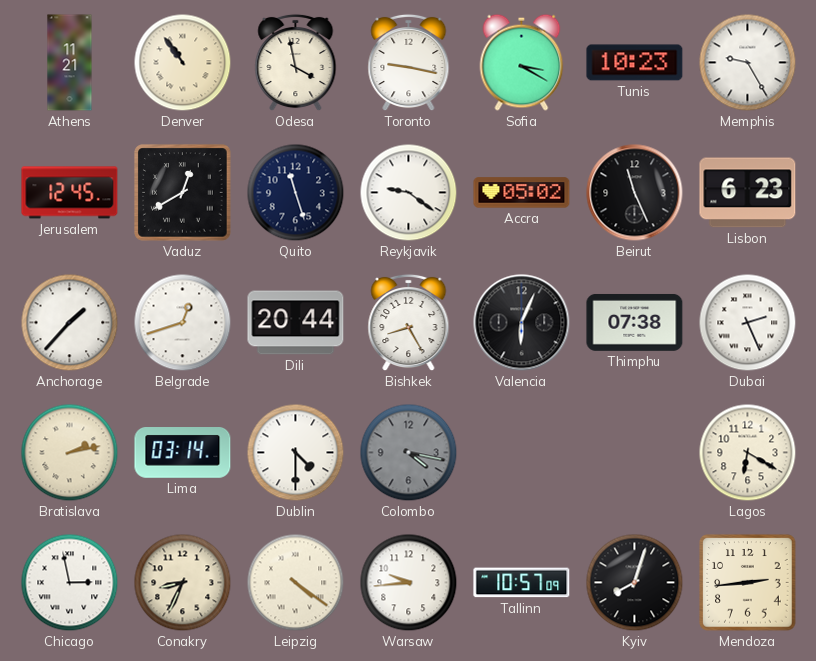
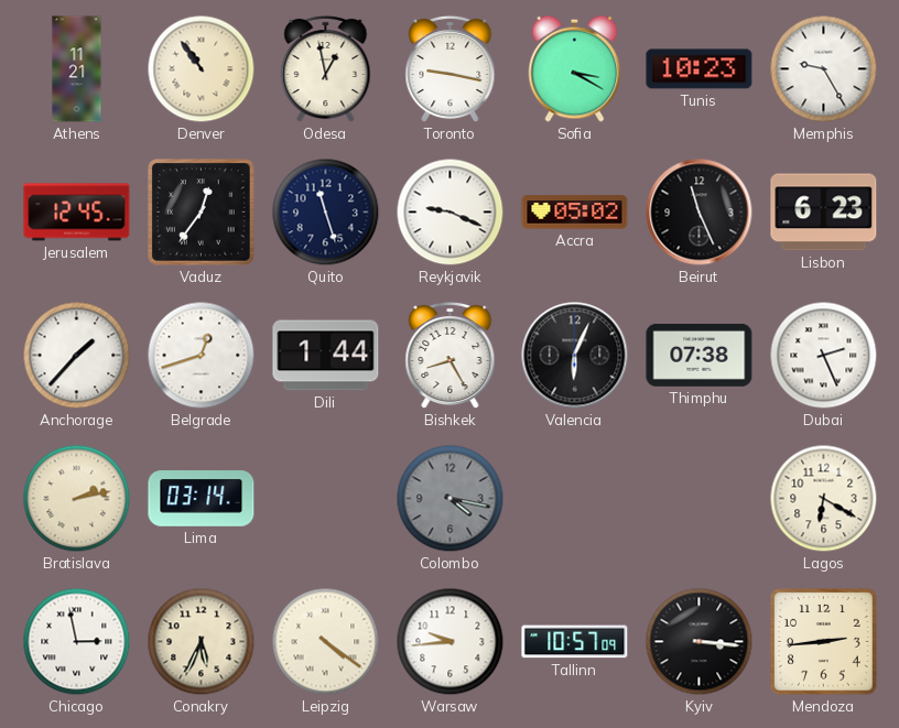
Odesa: 3:58 -> 12:58 (326, 69)
Vaduz: 12:40 -> 12:36 (202, 213)
Reykjavik: 9:21 -> 9:19 (451, 213)
Dili: 20:44 -> 1:44 (326, 356)
Dublin: 4:30 -> none (296, 453)
Conakry: 8:34 -> 5:34 (202, 642)
Kyiv: 8:03 -> 3:16 (700, 642)
